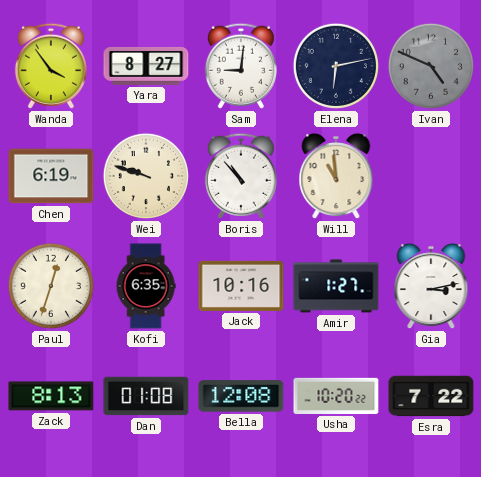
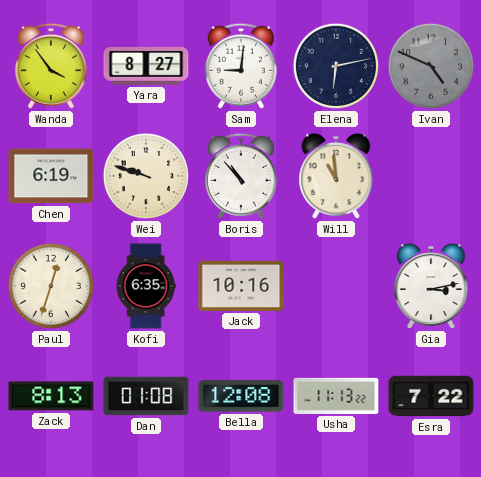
Amir: 1:27 -> none (336, 286)
Usha: 10:20 -> 11:13 (336, 396)
